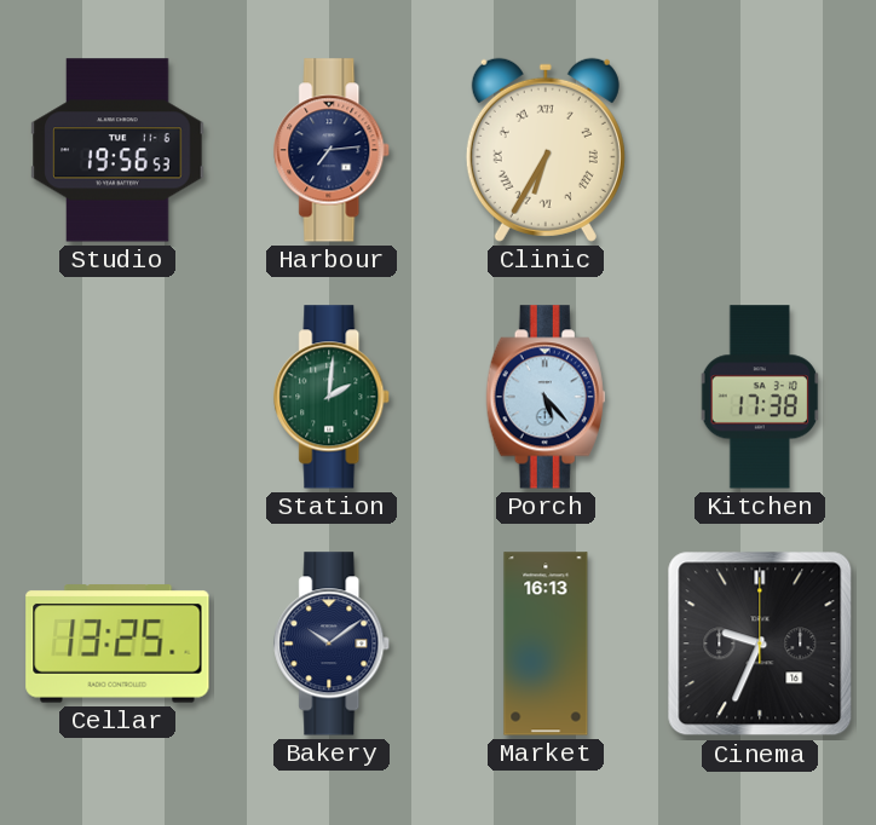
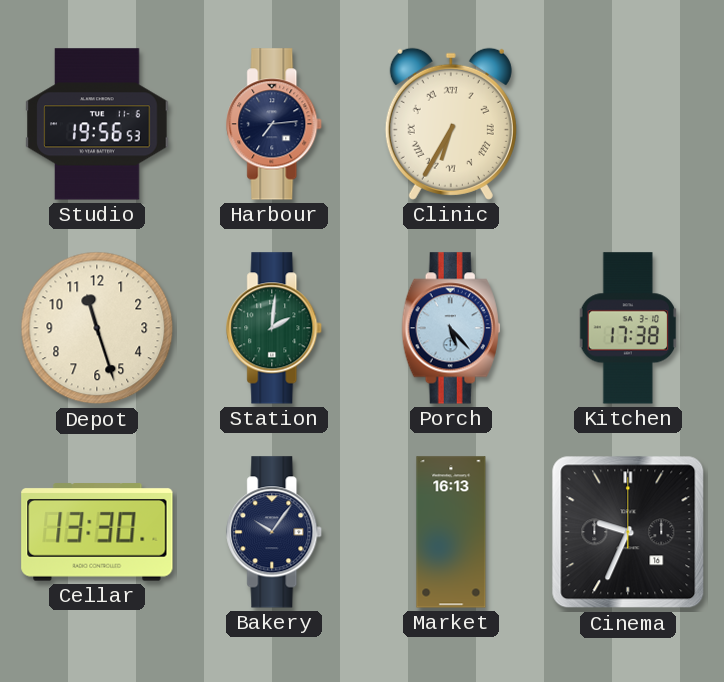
Depot: none -> 11:27 (97, 328)
Cellar: 13:25 -> 13:30 (97, 532)
Bakery: 10:09 -> 10:06 (275, 532)
